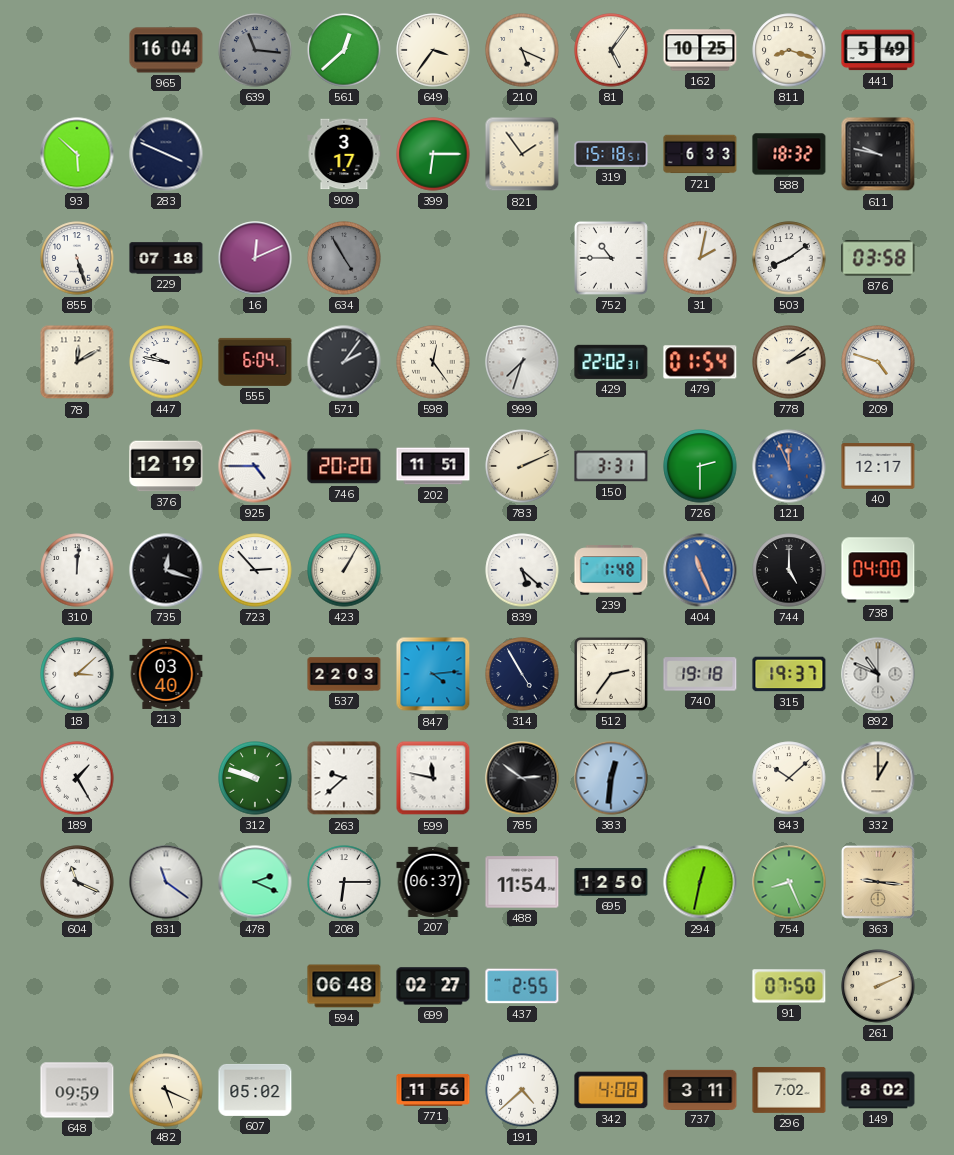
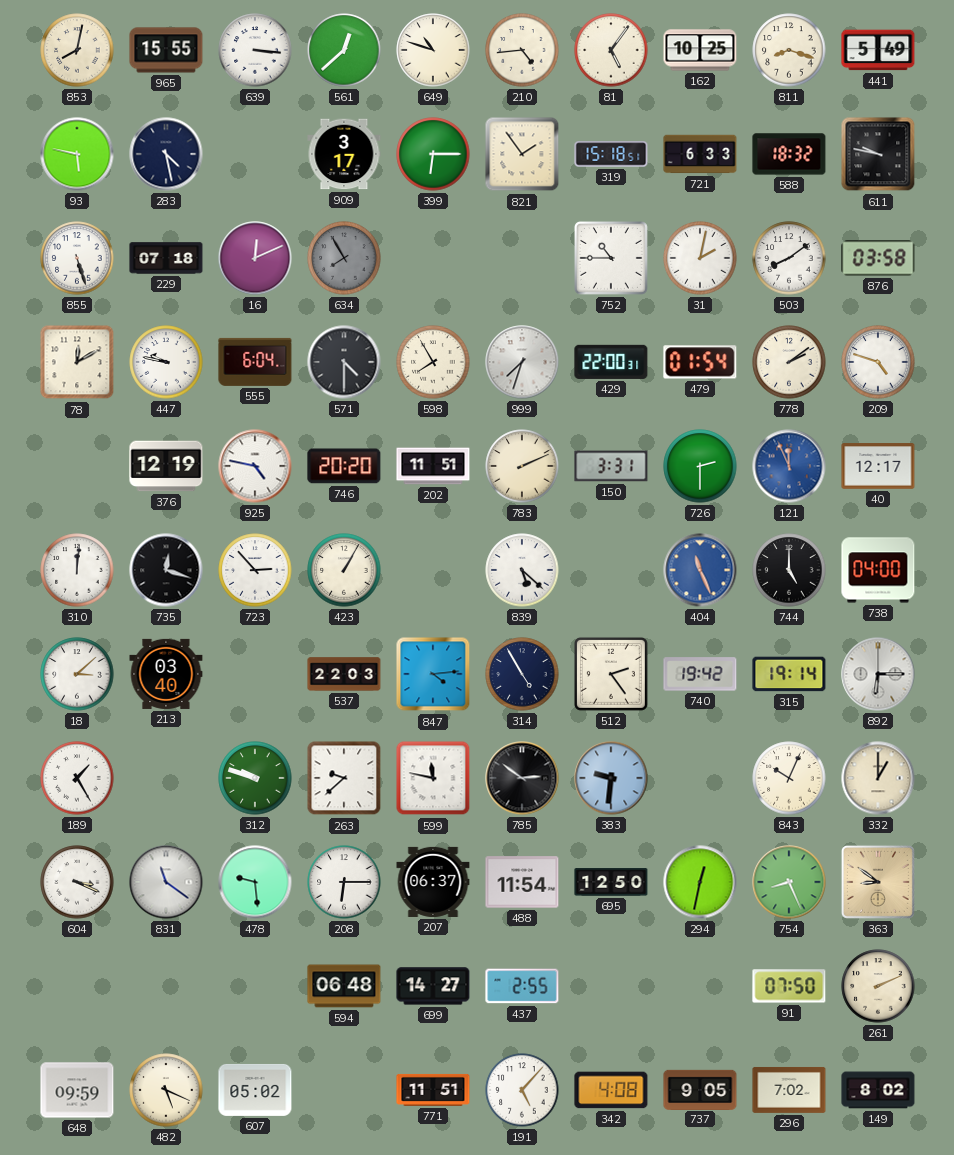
853: none -> 8:02 (77, 50)
965: 16:04 -> 15:55 (166, 50)
639: 11:16 -> 3:16 (255, 50)
639 dial: grey -> white (255, 50)
649: 3:36 -> 10:48 (433, 50)
210: 5:19 -> 4:44 (522, 50)
93: 5:52 -> 5:47 (77, 154)
283: 3:49 -> 4:28 (166, 154)
634: 4:55 -> 7:55 (344, 258)
571: 2:06 -> 4:30 (344, 362)
598: 12:24 -> 7:55 (433, 362)
429: 22:02 -> 22:00 (611, 362)
925: 4:45 -> 4:47 (255, 466)
239: 1:48 -> none (611, 570)
512: 2:36 -> 2:24 (611, 674)
740: 19:18 -> 19:42 (700, 674)
315: 19:37 -> 19:14 (789, 674)
892: 10:49 -> 6:15 (878, 674)
383: 12:31 -> 9:31 (611, 778)
843: 10:08 -> 10:04 (789, 778)
604: 11:19 -> 3:19 (77, 882)
478: 2:19 -> 9:29 (255, 882)
363: 9:16 -> 8:51 (878, 882)
699: 02:27 -> 14:27 (433, 986)
771: 11:56 -> 11:51 (433, 1090)
191: 4:38 -> 5:07 (522, 1090)
737: 3:11 -> 9:05 (700, 1089)
